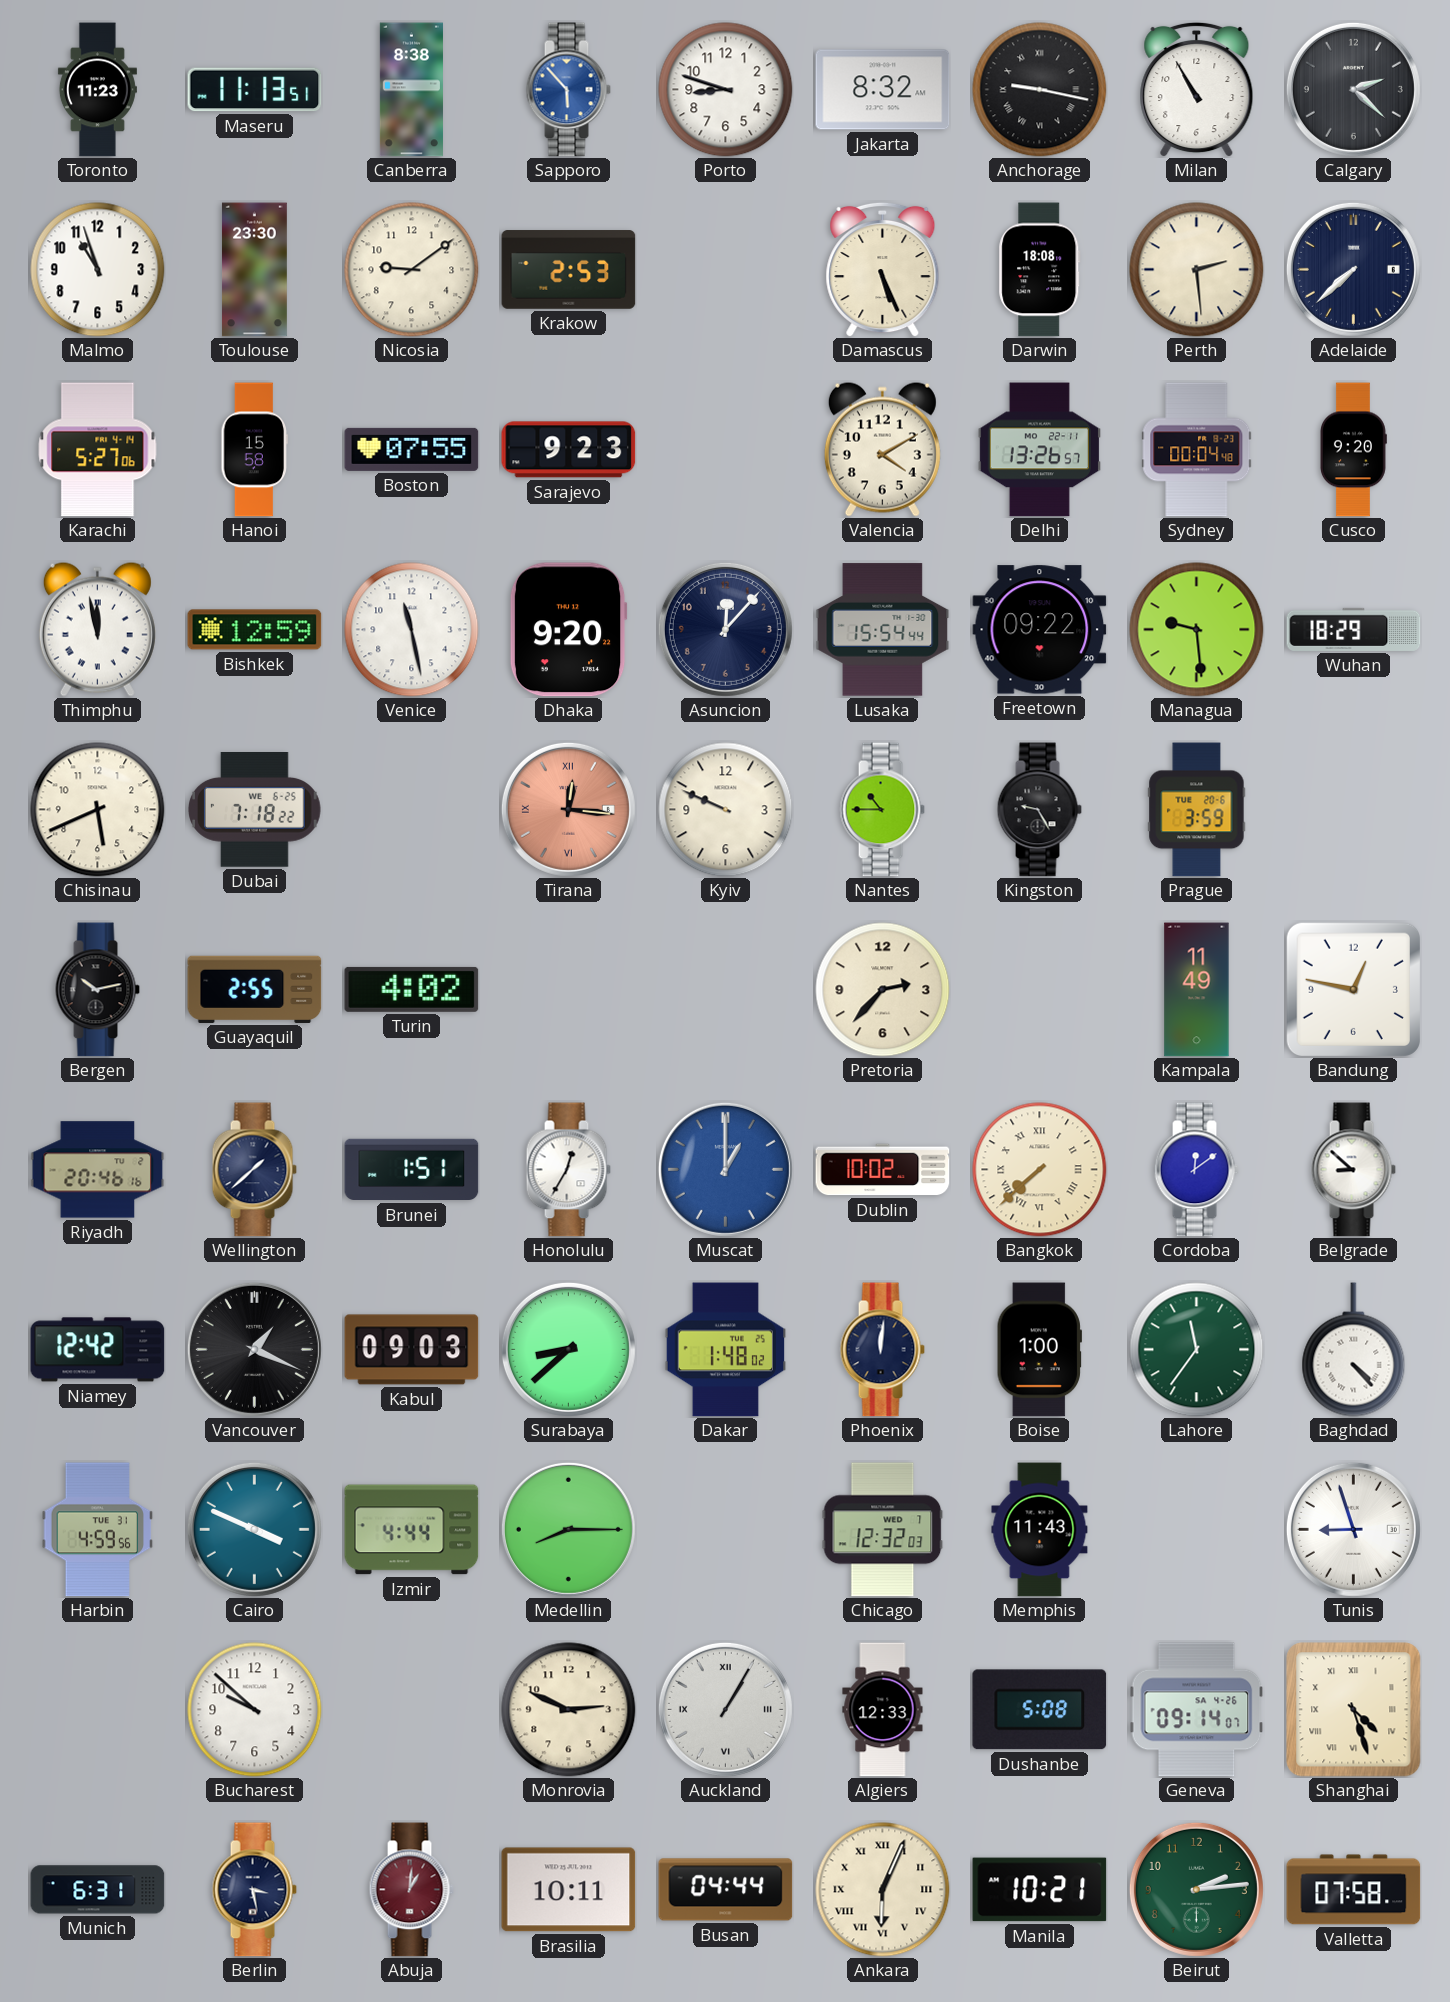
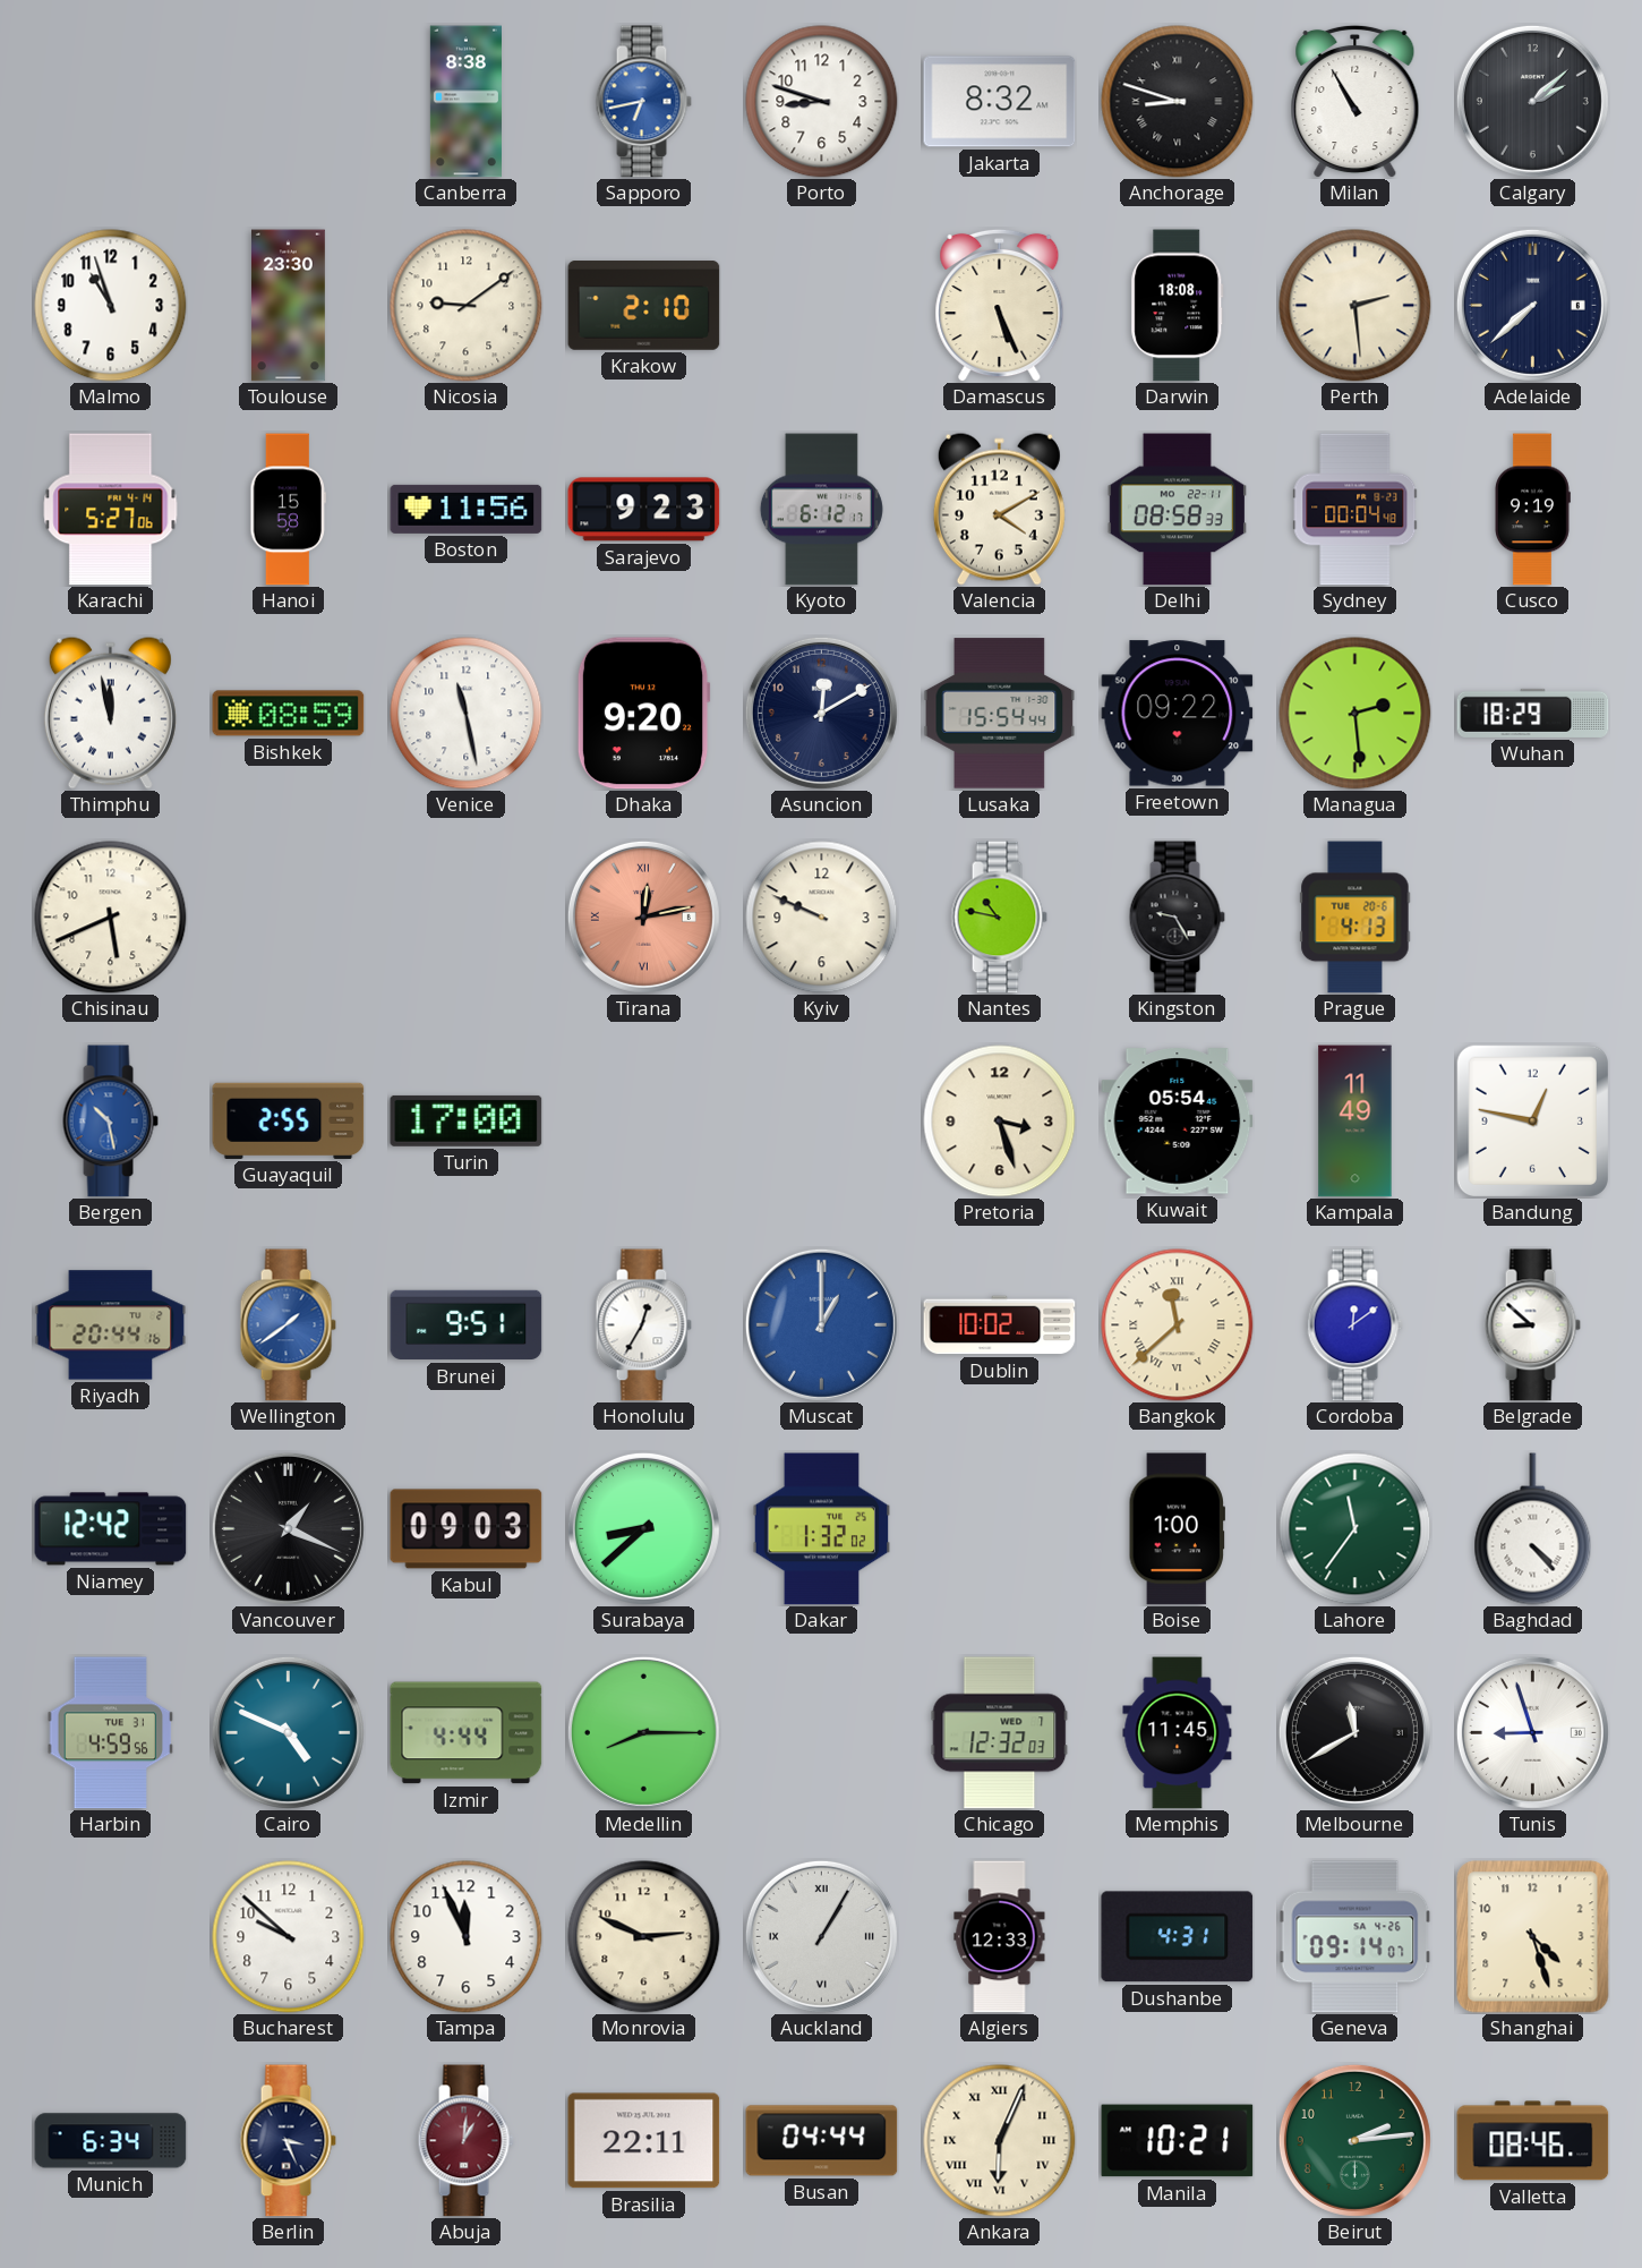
Toronto: 11:23 -> none (97, 90)
Maseru: 11:13 -> none (255, 90)
Sapporo: 5:53 -> 6:43 (643, 102)
Anchorage: 9:17 -> 8:48 (1178, 102)
Calgary: 2:22 -> 2:08 (1532, 101)
Krakow: 2:53 -> 2:10 (644, 306)
Boston: 07:55 -> 11:56 (467, 509)
Kyoto: none -> 6:12 (821, 510)
Delhi: 13:26 -> 08:58 (1177, 510)
Cusco: 9:20 -> 9:19 (1532, 510)
Bishkek: 12:59 -> 08:59 (289, 714)
Asuncion: 12:07 -> 12:10 (821, 713)
Managua: 9:29 -> 2:29 (1355, 714)
Dubai: 7:18 -> none (255, 810)
Tirana: 12:16 -> 12:13 (643, 916)
Nantes: 10:45 -> 10:47 (999, 918)
Prague: 3:59 -> 4:13 (1355, 918)
Bergen: 10:13 -> 10:28 (110, 1122)
Bergen dial: black -> blue (110, 1122)
Turin: 4:02 -> 17:00 (467, 1120)
Pretoria: 2:37 -> 3:27 (1000, 1122)
Kuwait: none -> 05:54 (1178, 1122)
Riyadh: 20:46 -> 20:44 (111, 1325)
Wellington: 1:38 -> 1:39 (288, 1325)
Wellington dial: navy -> blue (288, 1325)
Brunei: 1:51 -> 9:51 (467, 1325)
Bangkok: 7:38 -> 11:38 (1178, 1325)
Dakar: 1:48 -> 1:32 (822, 1529)
Phoenix: 12:01 -> none (882, 1350)
Cairo: 3:49 -> 4:49 (288, 1732)
Memphis: 11:43 -> 11:45 (1178, 1733)
Melbourne: none -> 11:40 (1354, 1732)
Tampa: none -> 11:56 (467, 1937)
Dushanbe: 5:08 -> 4:31 (1178, 1937)
Shanghai numerals: Roman -> Arabic (1533, 1937)
Munich: 6:31 -> 6:34 (111, 2141)
Berlin: 3:28 -> 3:26 (288, 2141)
Brasilia: 10:11 -> 22:11 (644, 2141)
Valletta: 07:58 -> 08:46 (1533, 2141)
